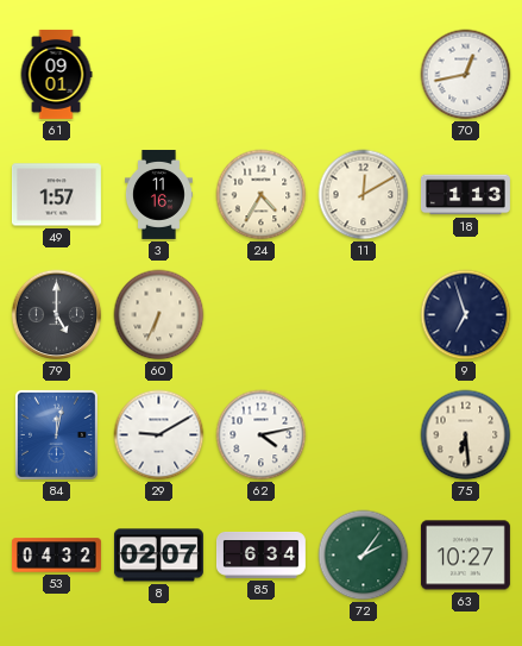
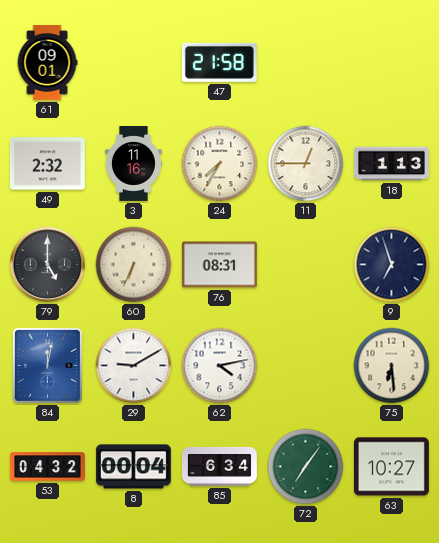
47: none -> 21:58 (219, 62)
70: 12:43 -> none (466, 75)
49: 1:57 -> 2:32 (47, 164)
24: 4:35 -> 7:35 (220, 164)
11: 12:10 -> 12:45 (306, 164)
76: none -> 08:31 (219, 265)
8: 02:07 -> 00:04 (133, 467)
72: 2:06 -> 7:06 (306, 467)
